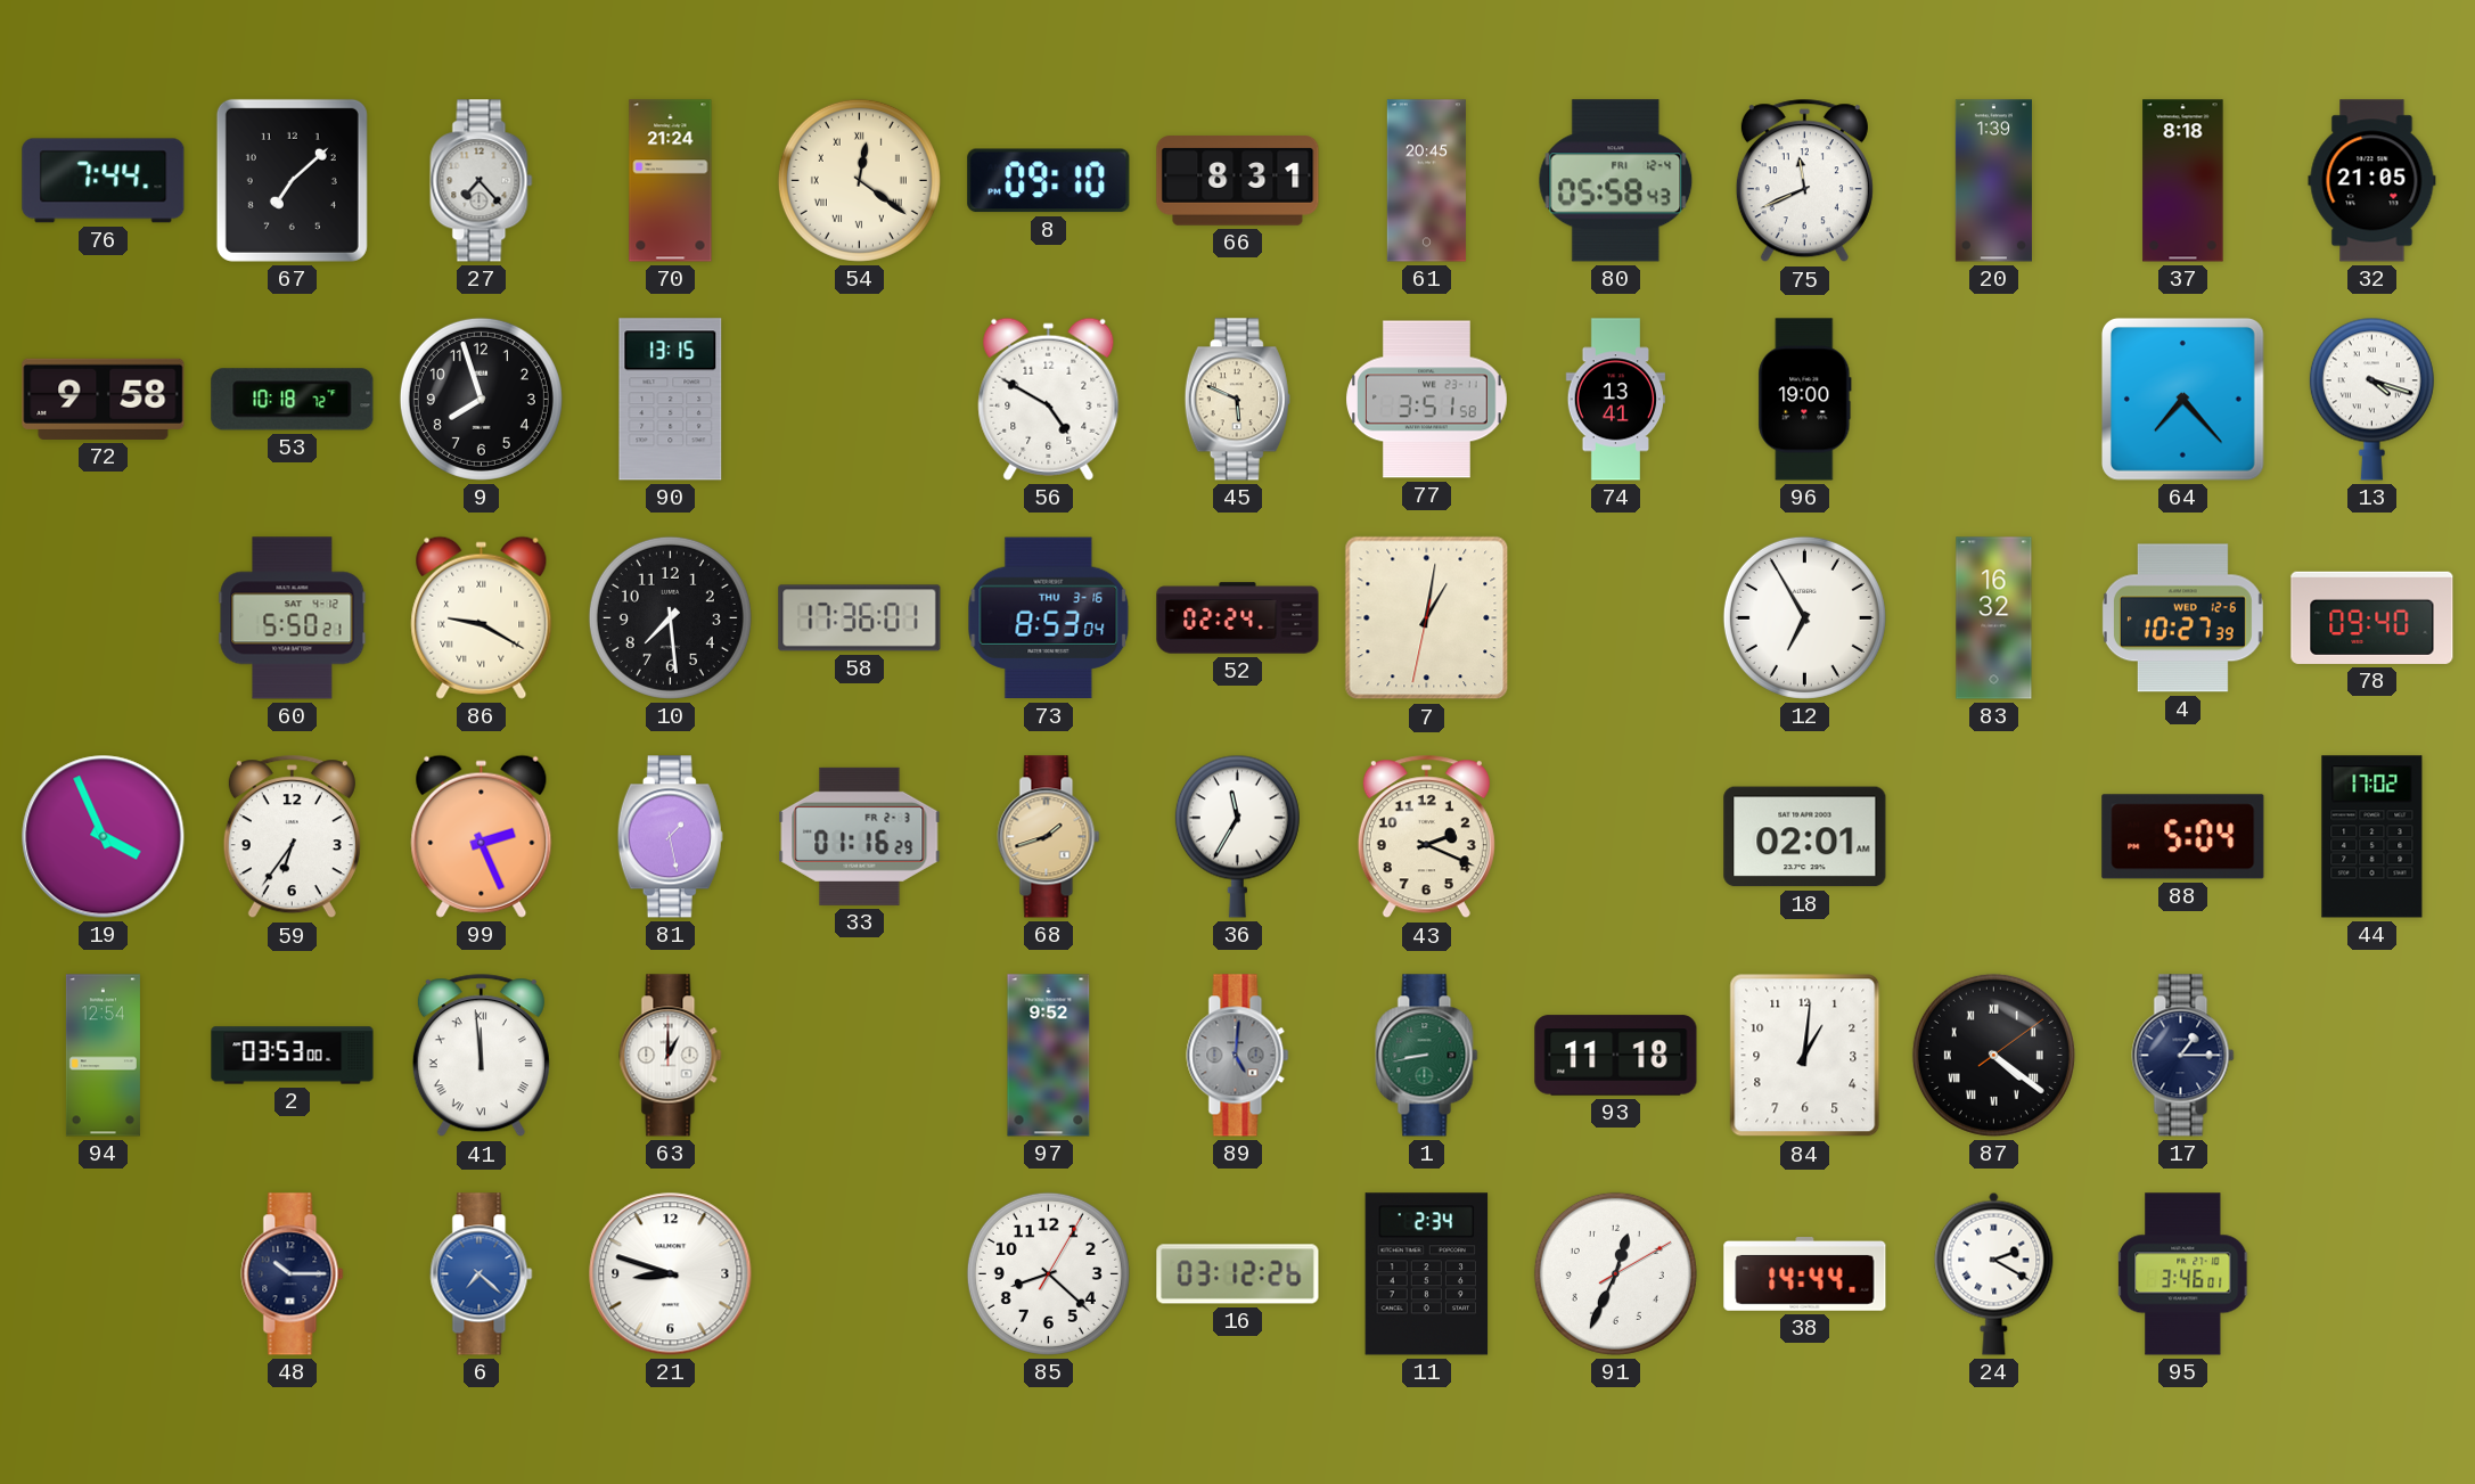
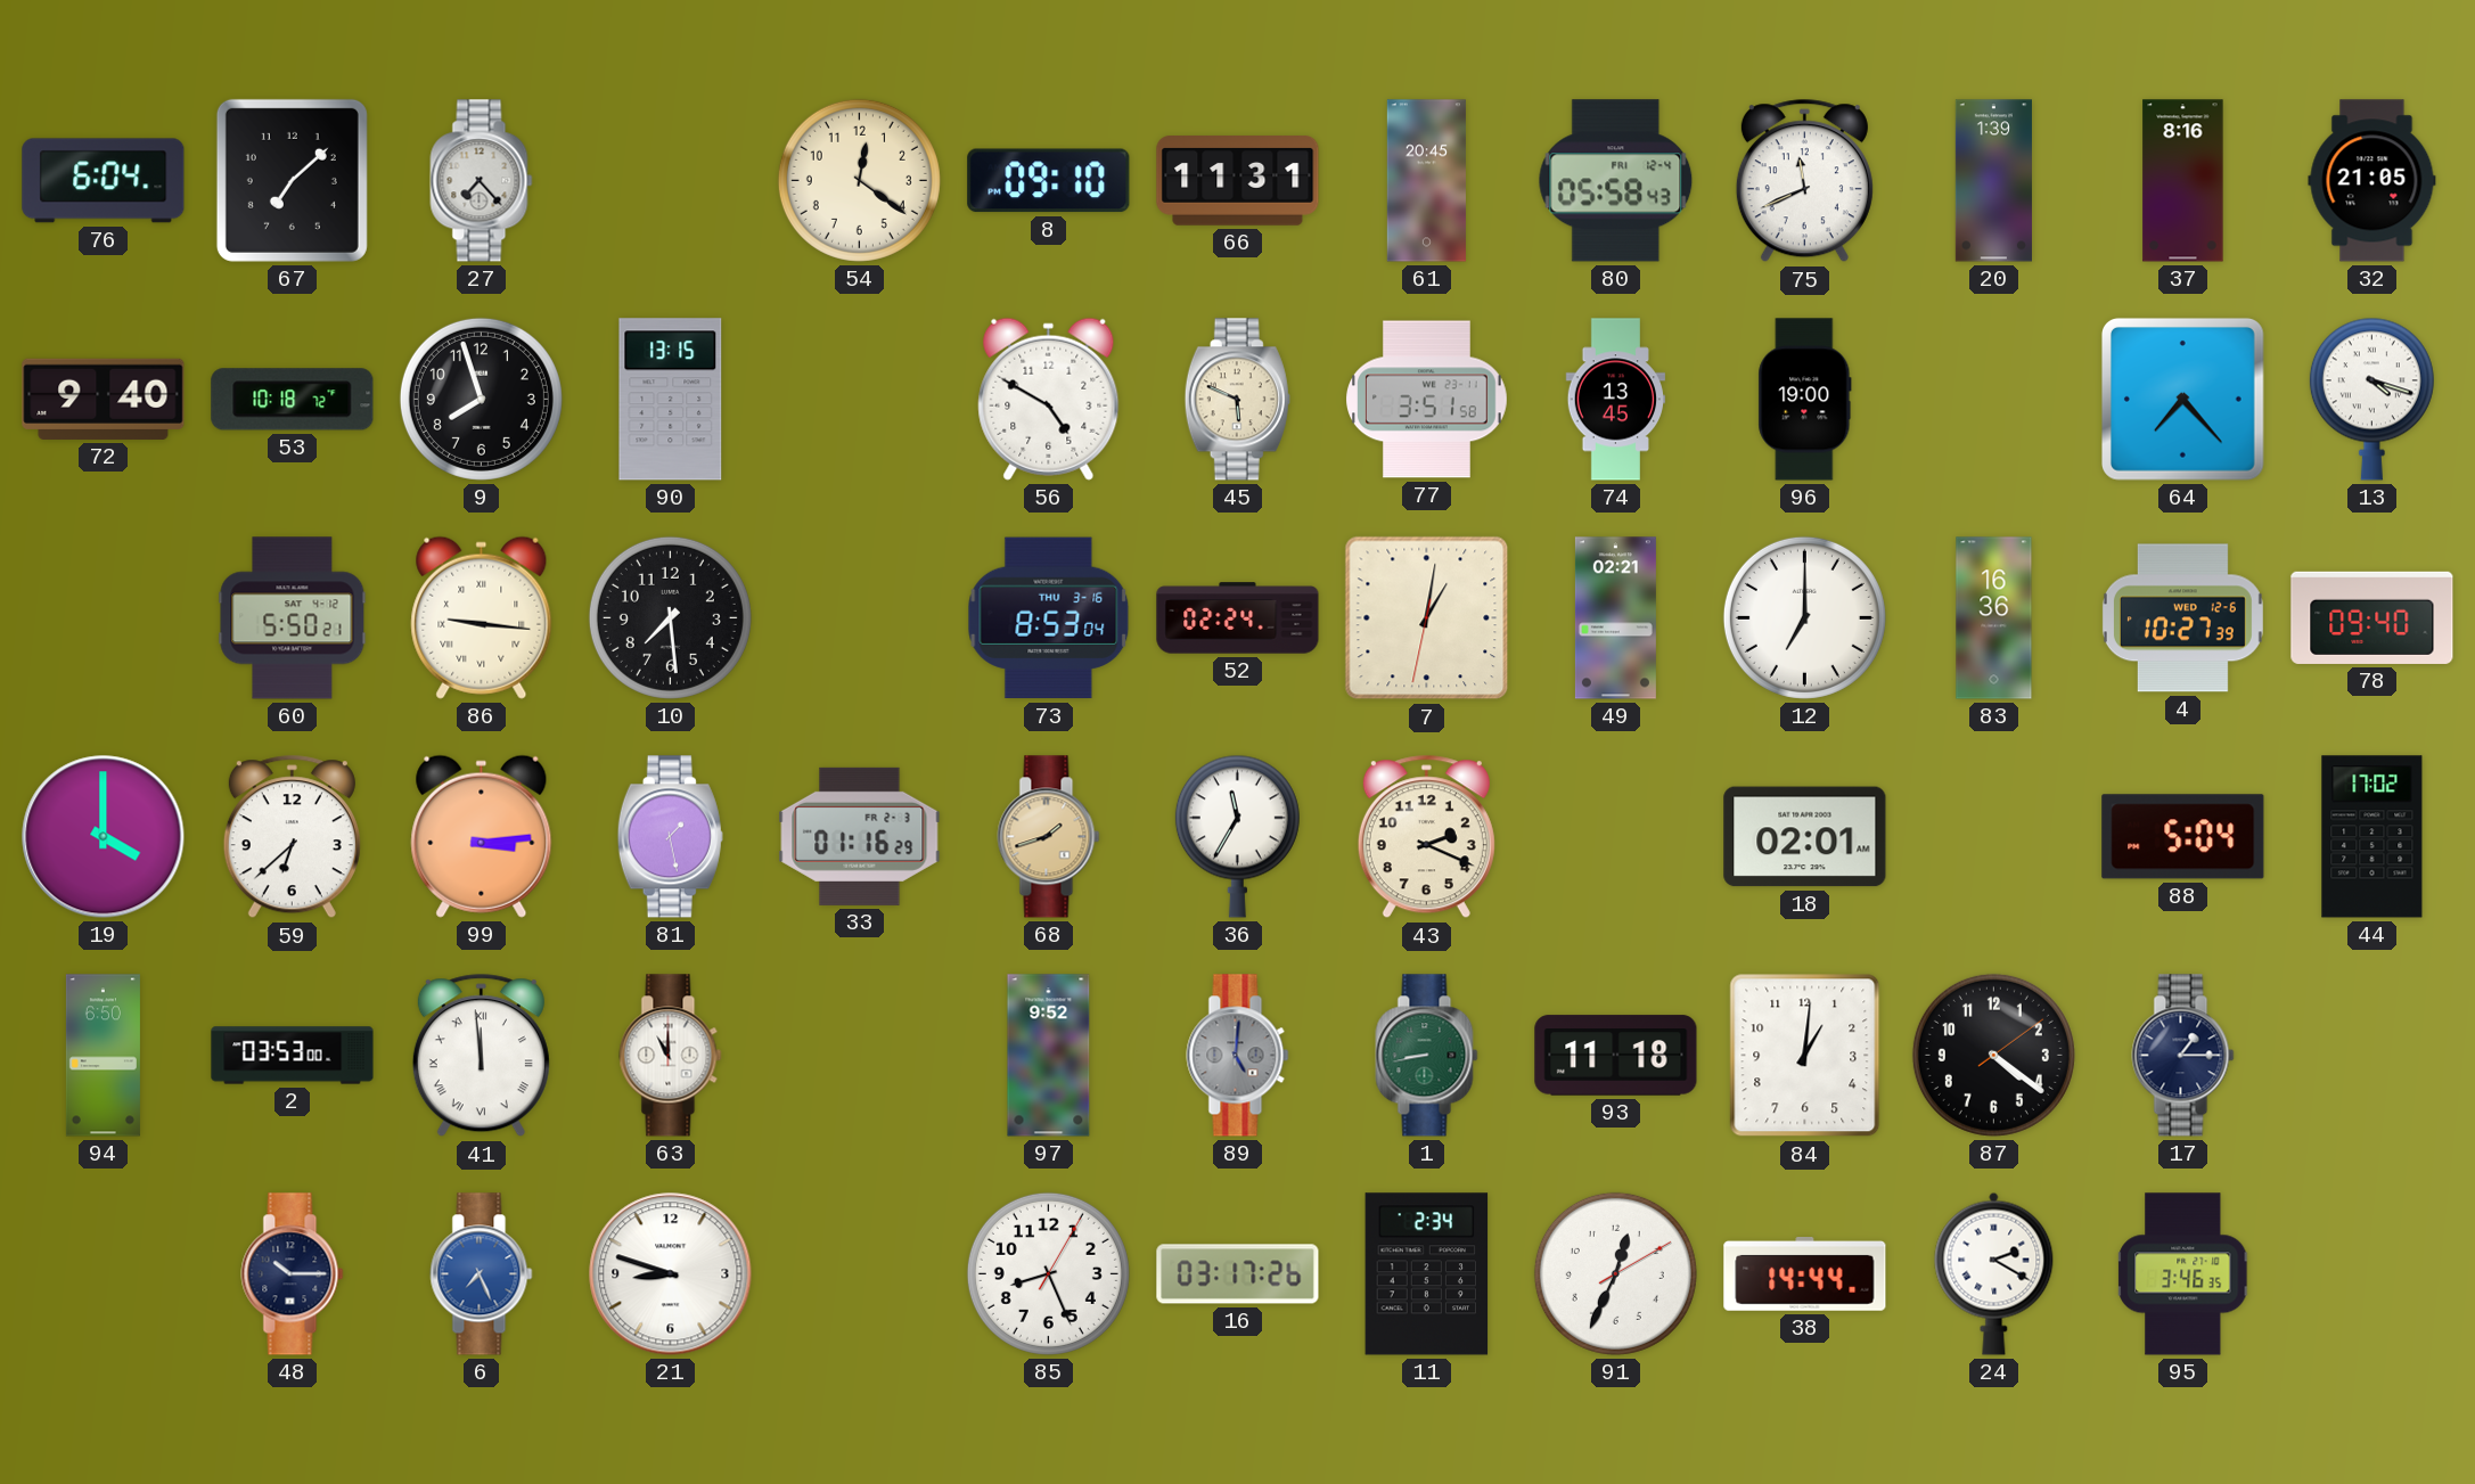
76: 7:44 -> 6:04 (104, 181)
70: 21:24 -> none (671, 181)
54 numerals: Roman -> Arabic (859, 180)
66: 8:31 -> 11:31 (1238, 181)
37: 8:18 -> 8:16 (2183, 181)
72: 9:58 -> 9:40 (104, 399)
74: 13:41 -> 13:45 (1616, 400)
86: 9:20 -> 9:16 (482, 617)
58: 17:36 -> none (860, 618)
49: none -> 02:21 (1615, 618)
12: 6:55 -> 7:00 (1804, 617)
83: 16:32 -> 16:36 (1994, 618)
19: 3:56 -> 4:00 (104, 837)
59: 6:36 -> 6:38 (292, 837)
99: 2:26 -> 3:14 (482, 836)
94: 12:54 -> 6:50 (103, 1056)
63: 1:00 -> 11:00 (671, 1056)
87 numerals: Roman -> Arabic (1993, 1055)
6: 7:22 -> 7:26 (482, 1274)
85: 8:22 -> 8:26 (1048, 1273)
16: 03:12 -> 03:17 (1238, 1274)
95: 3:46:01 -> 3:46:35 (2183, 1274)
